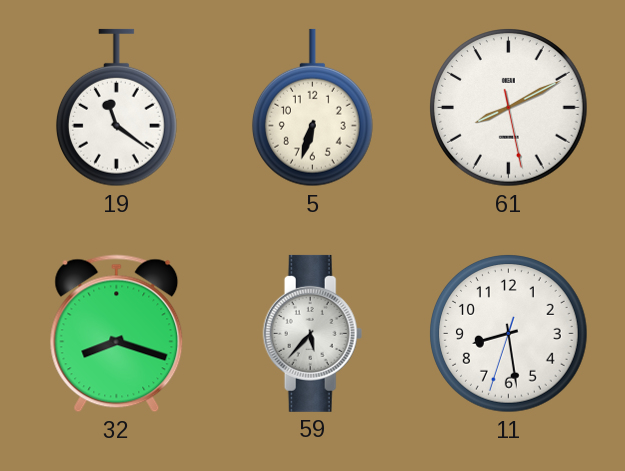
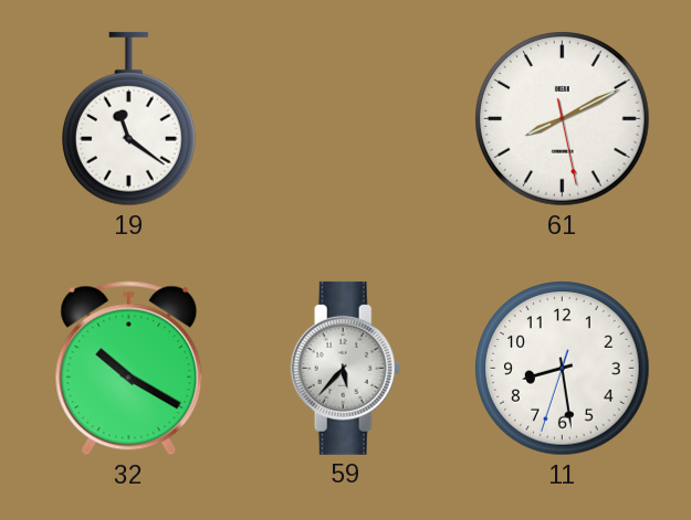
5: 6:33 -> none (312, 108)
32: 8:18 -> 10:20 (129, 369)
